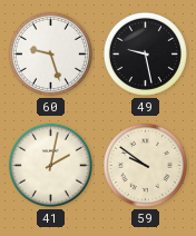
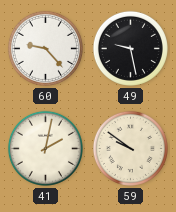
60: 9:27 -> 9:23 (45, 48)
